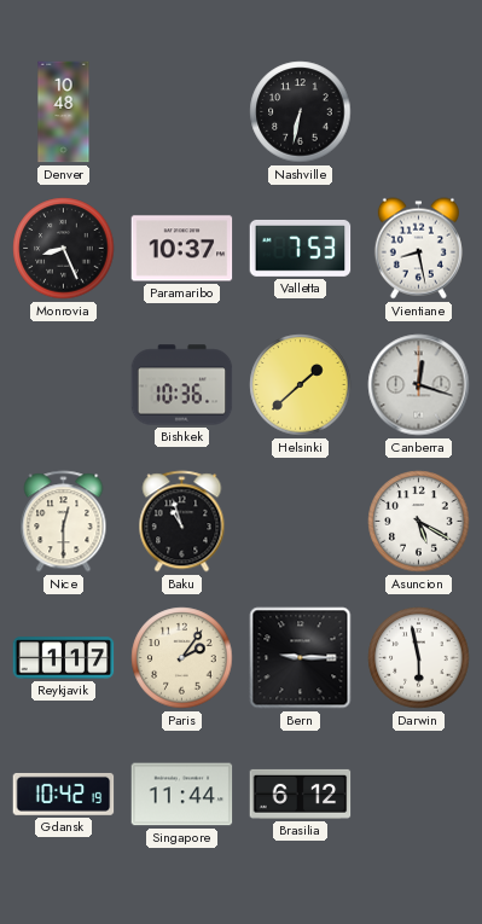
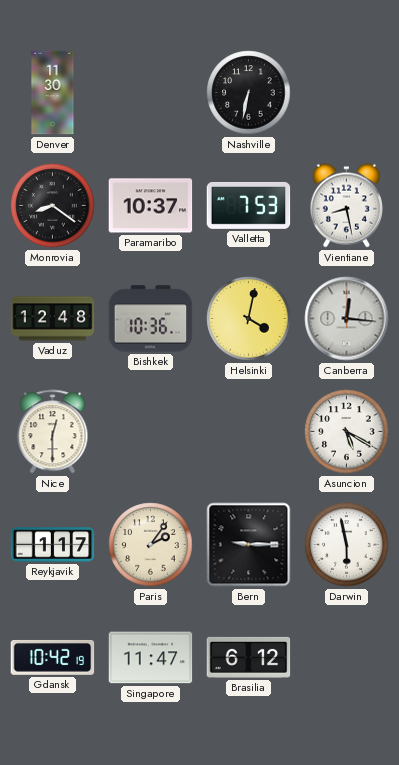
Denver: 10:48 -> 11:30 (53, 93)
Monrovia: 8:26 -> 8:21 (53, 206)
Vaduz: none -> 12:48 (53, 319)
Helsinki: 1:38 -> 4:02 (249, 319)
Canberra: 12:18 -> 12:16 (347, 319)
Baku: 10:57 -> none (182, 522)
Singapore: 11:44 -> 11:47 (151, 658)
